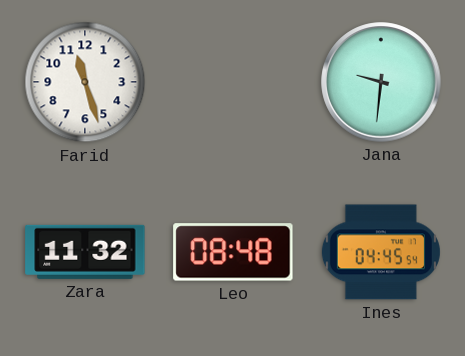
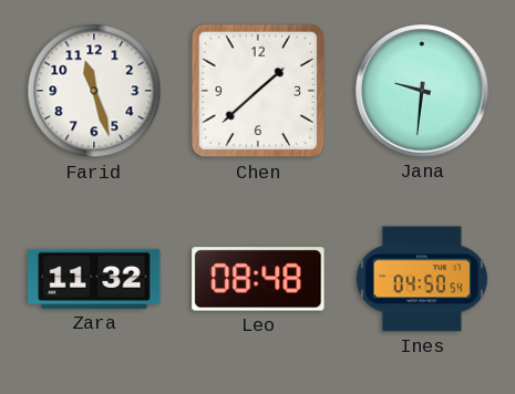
Chen: none -> 1:38 (258, 91)
Ines: 04:45 -> 04:50 (422, 279)
